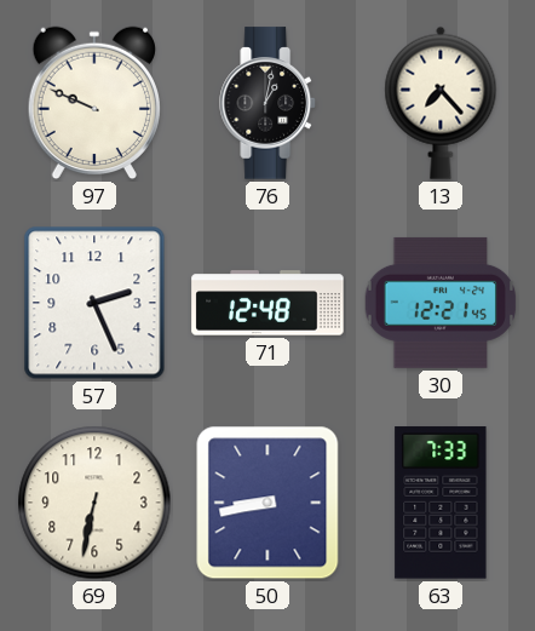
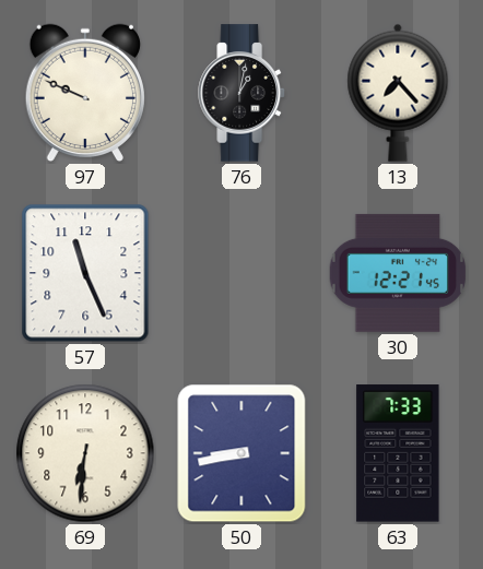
57: 2:26 -> 11:26 (85, 273)
71: 12:48 -> none (267, 303)
69: 6:32 -> 6:31 (85, 453)
